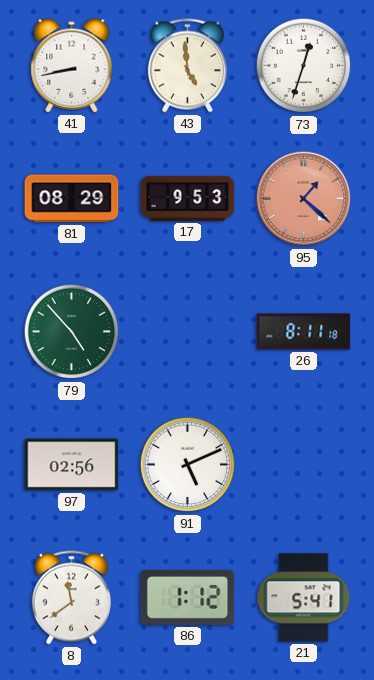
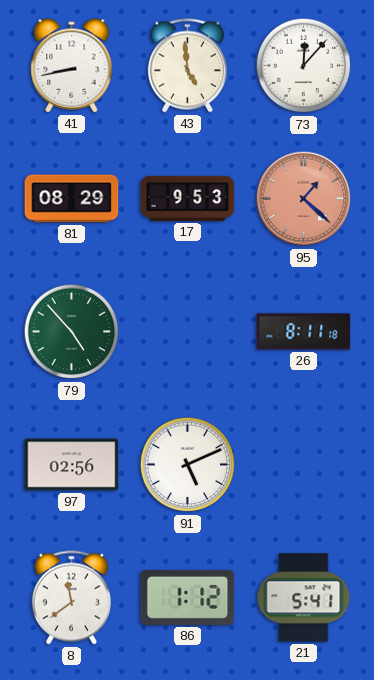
73: 12:33 -> 12:07 (304, 66)
